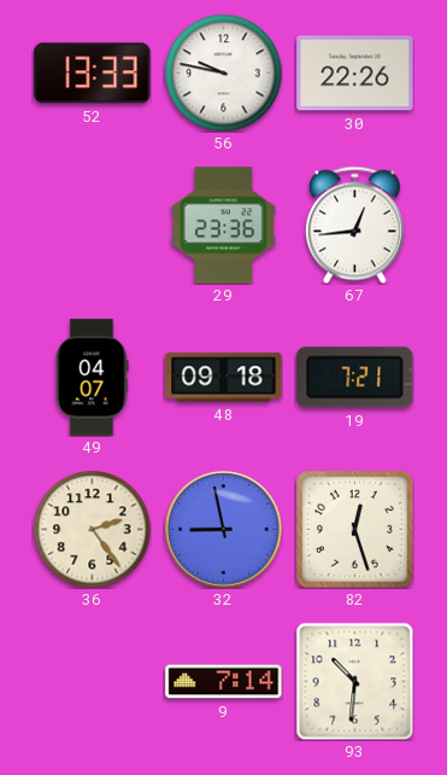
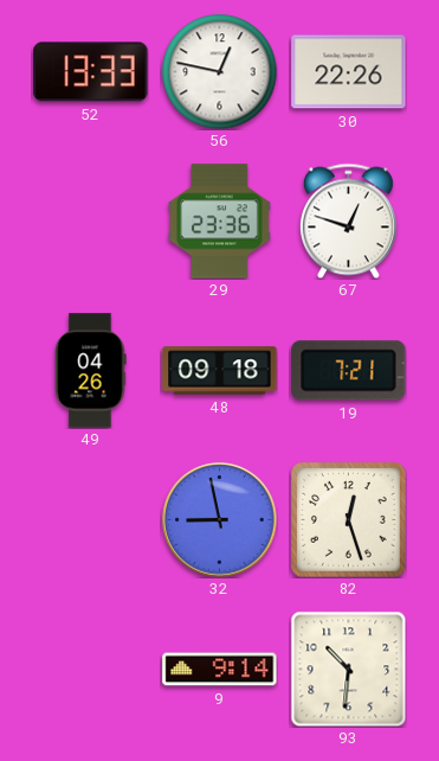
56: 9:47 -> 12:47 (219, 71)
67: 12:44 -> 12:48 (348, 220)
49: 04:07 -> 04:26 (91, 371)
36: 2:24 -> none (92, 529)
9: 7:14 -> 9:14 (220, 670)
